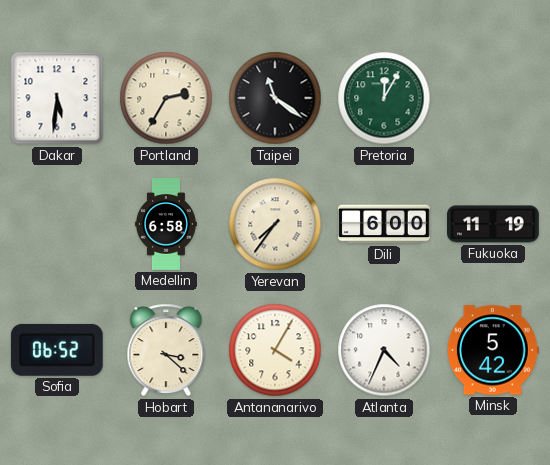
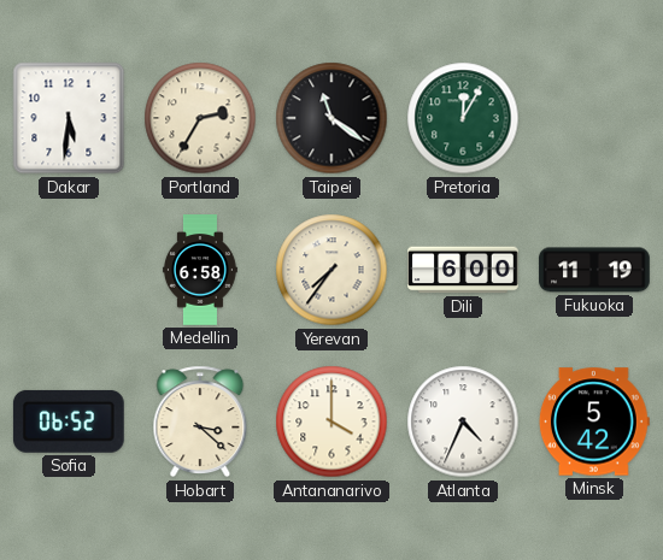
Antananarivo: 4:05 -> 4:00 (331, 422)
